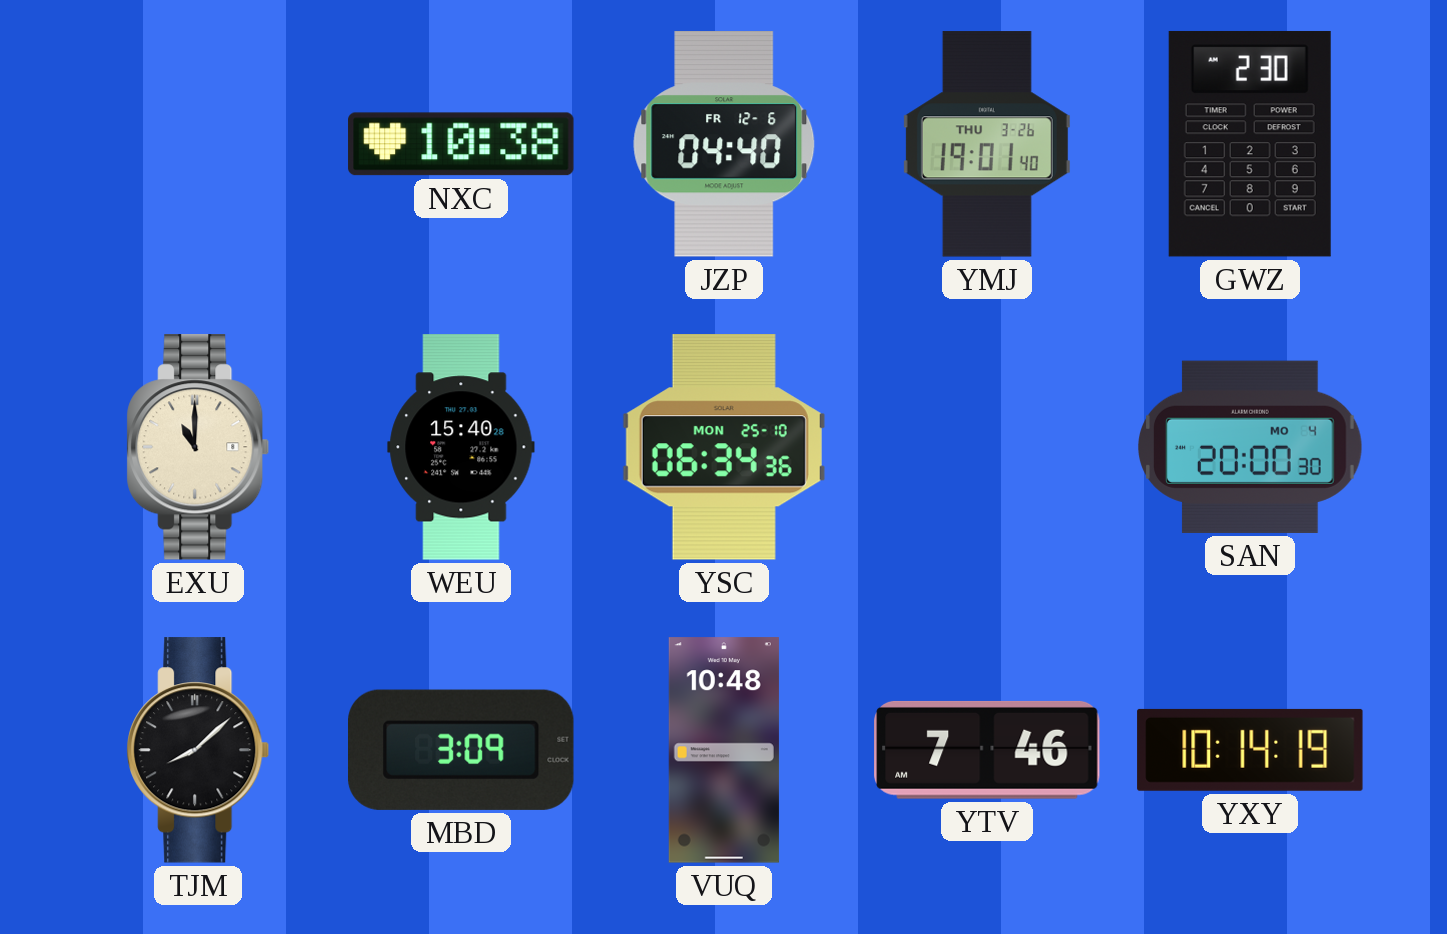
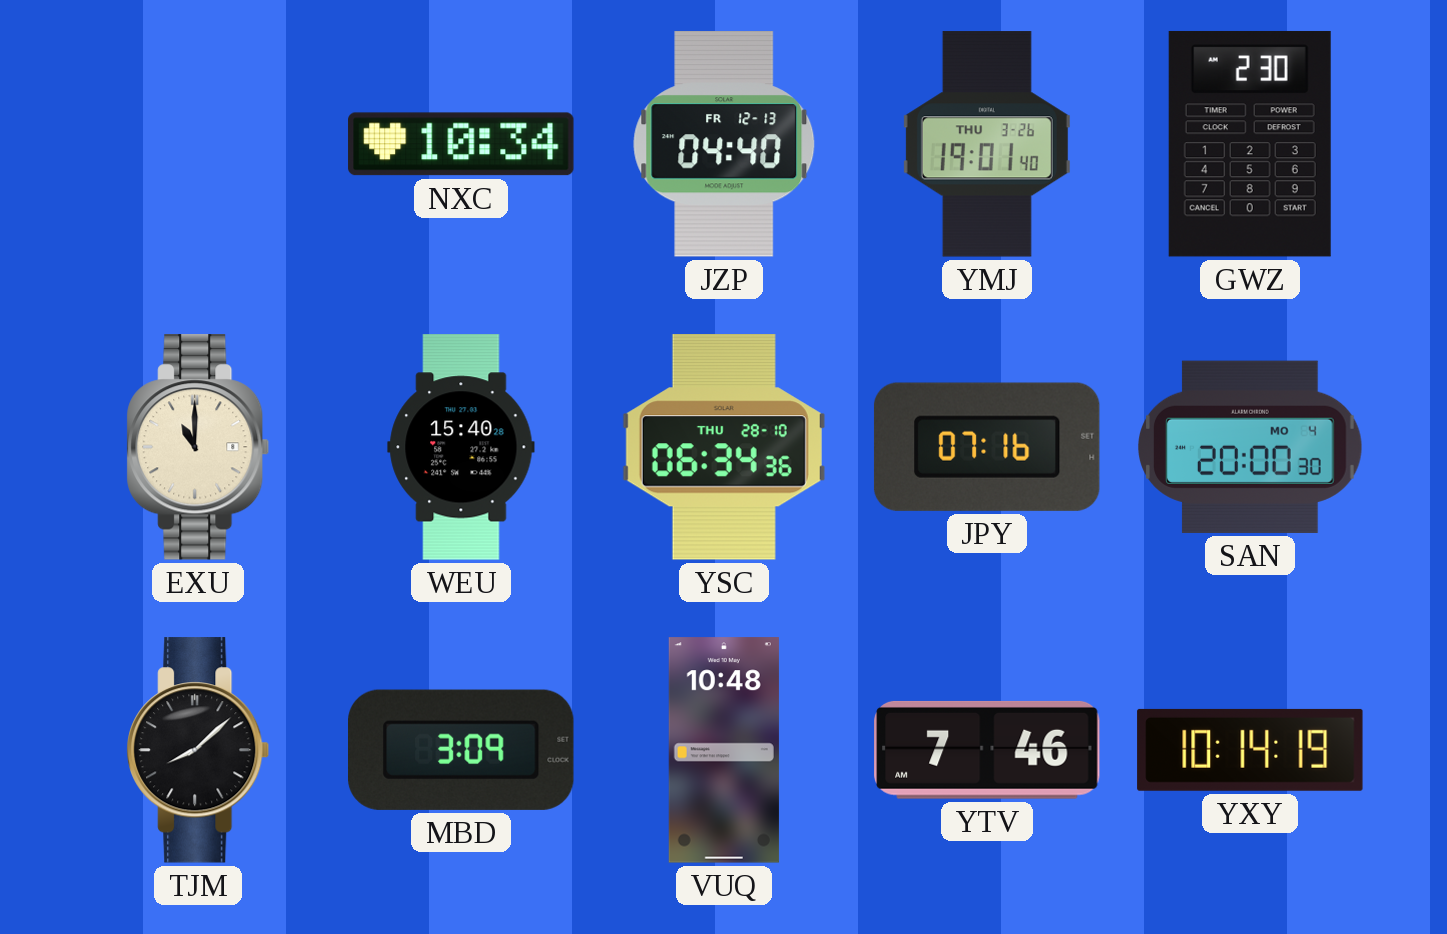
NXC: 10:38 -> 10:34 (461, 144)
JZP date: FR 12-6 -> FR 12-13 (724, 145)
YSC date: MON 25-10 -> THU 28-10 (724, 448)
JPY: none -> 07:16 (987, 447)
